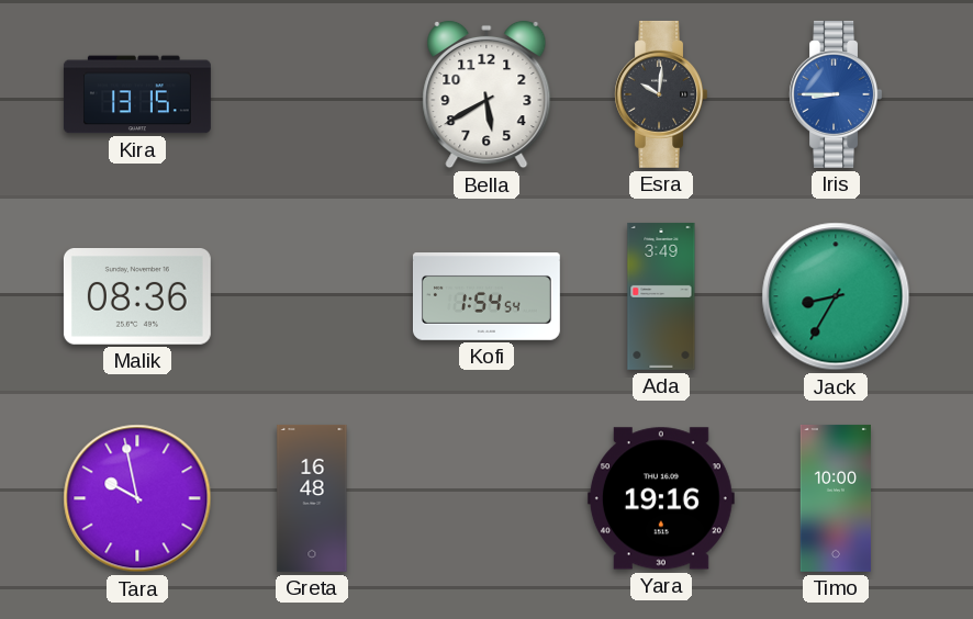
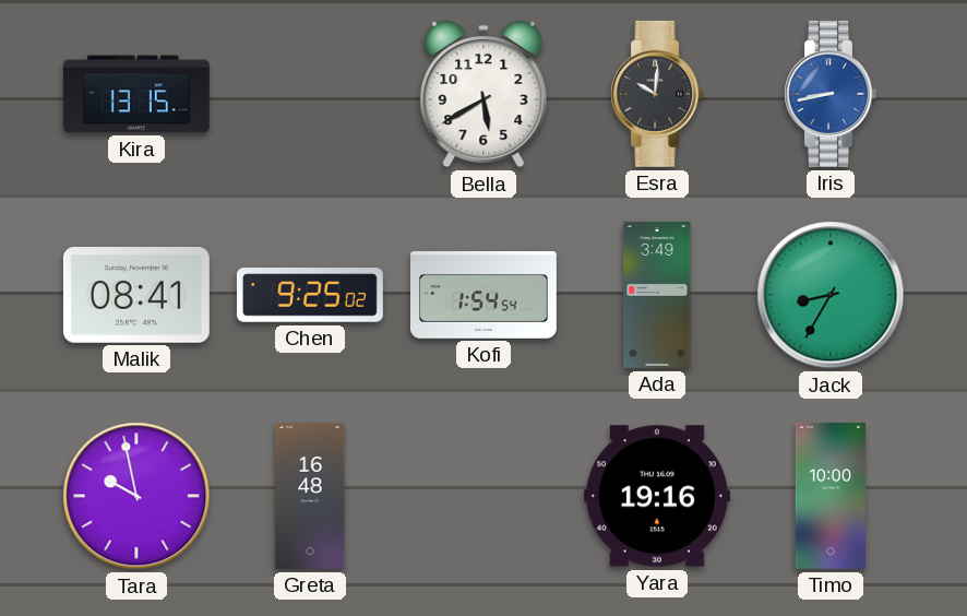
Iris: 8:45 -> 8:43 (829, 94)
Malik: 08:36 -> 08:41 (136, 296)
Chen: none -> 9:25 (310, 295)
